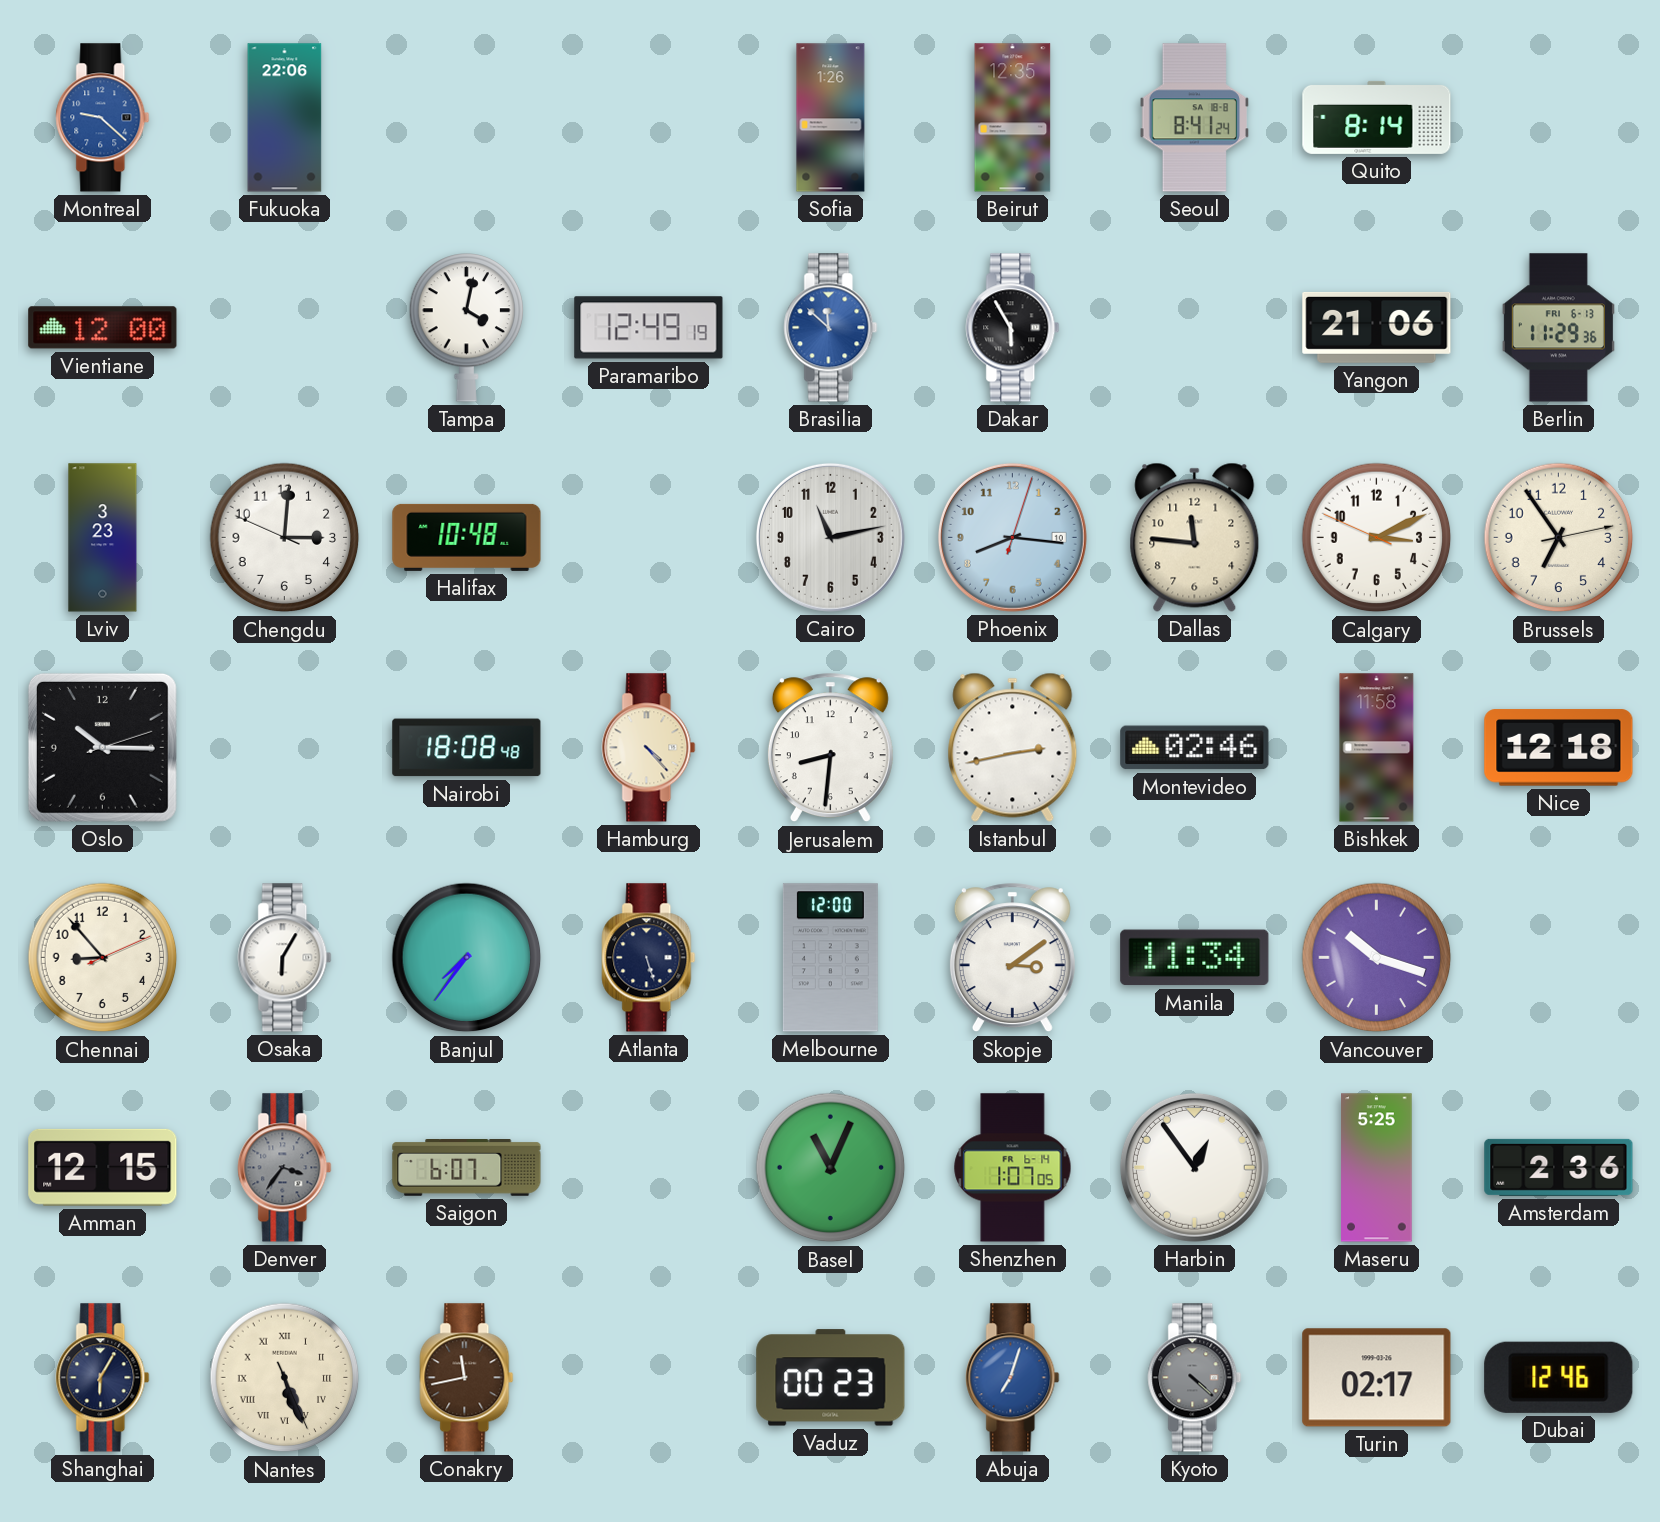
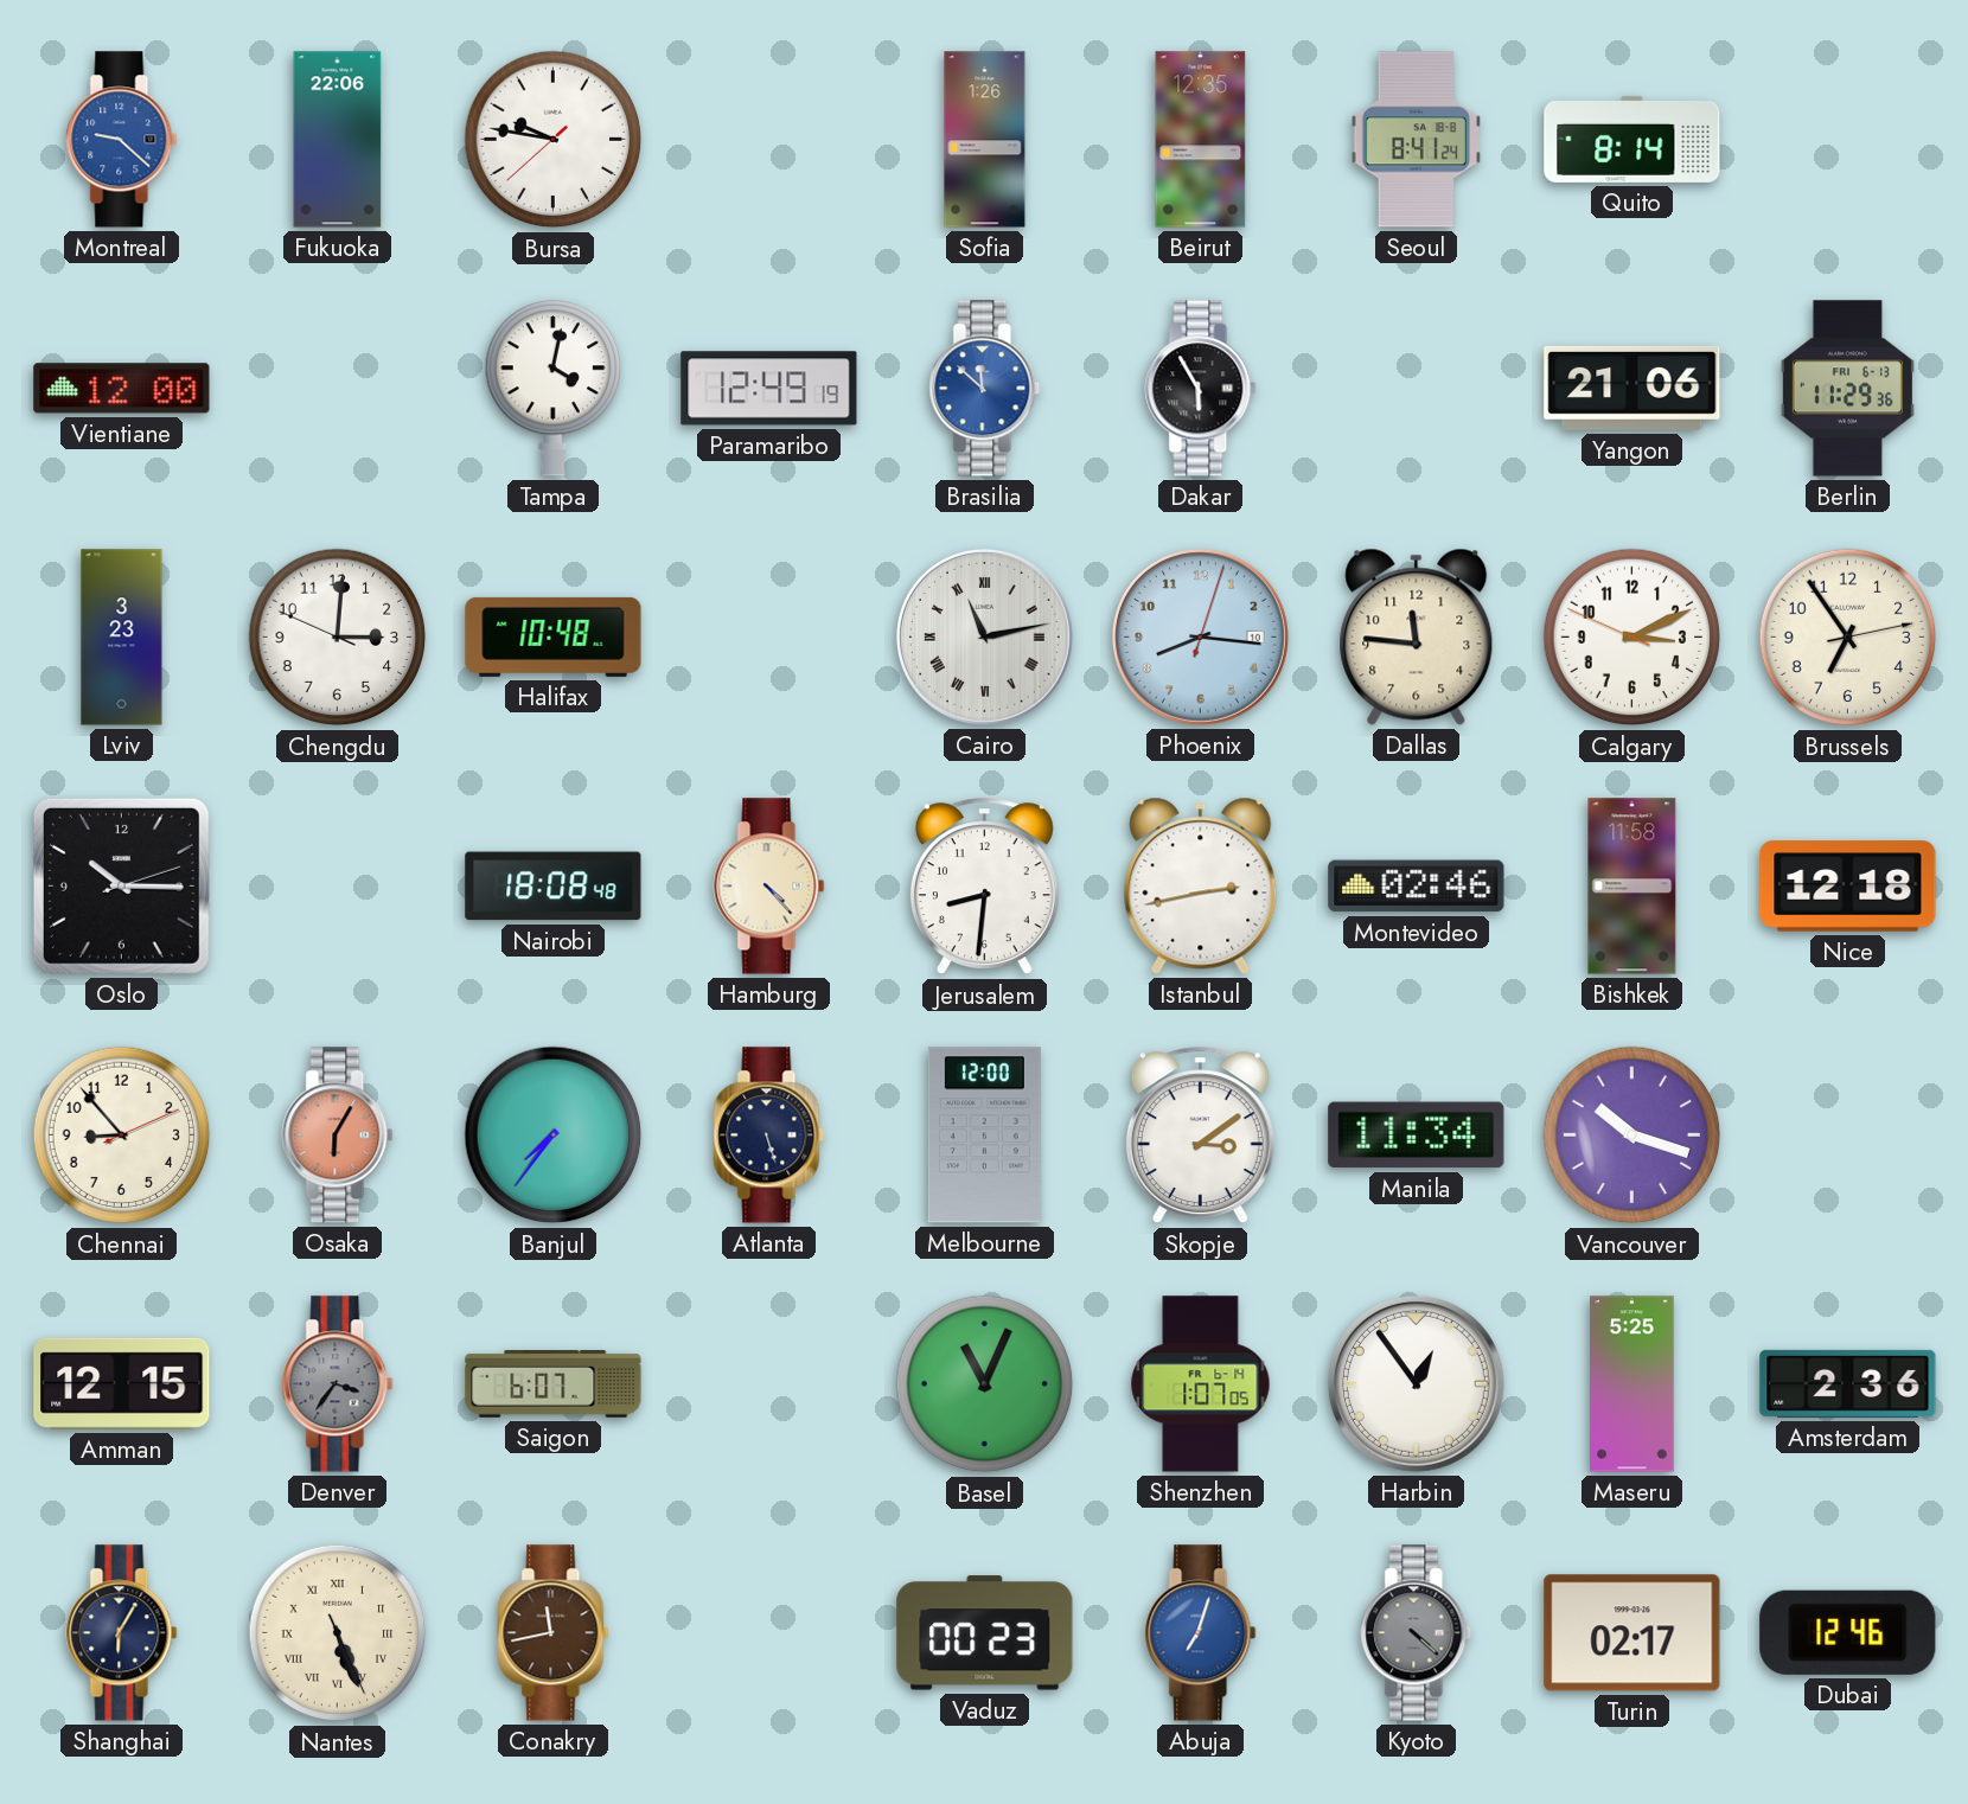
Bursa: none -> 9:46 (554, 140)
Cairo numerals: Arabic -> Roman (984, 636)
Osaka dial: white -> salmon (338, 1136)
